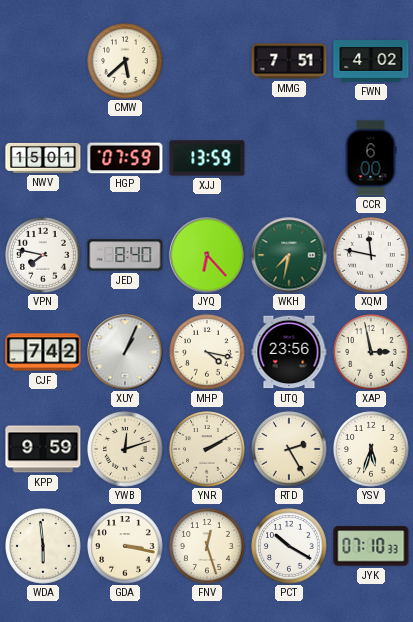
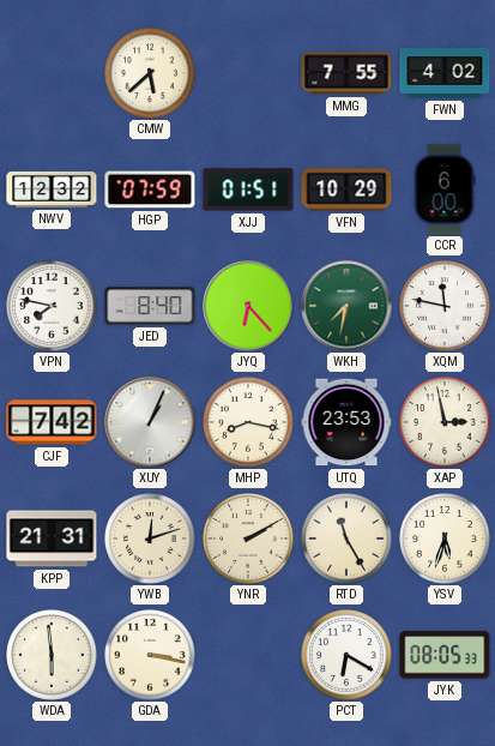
MMG: 7:51 -> 7:55 (346, 73)
NWV: 15:01 -> 12:32 (52, 189)
XJJ: 13:59 -> 01:51 (248, 189)
VFN: none -> 10:29 (346, 189)
MHP: 4:17 -> 8:17 (248, 422)
UTQ: 23:56 -> 23:53 (346, 422)
KPP: 9:59 -> 21:31 (52, 539)
RTD: 2:25 -> 11:25 (346, 539)
FNV: 12:27 -> none (207, 546)
PCT: 10:20 -> 6:20 (346, 655)
JYK: 07:10 -> 08:05 (445, 655)
